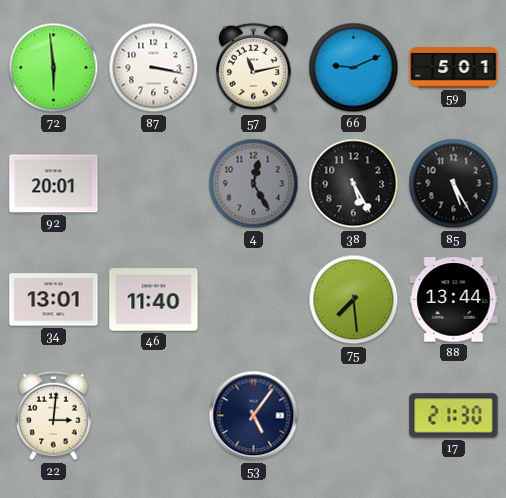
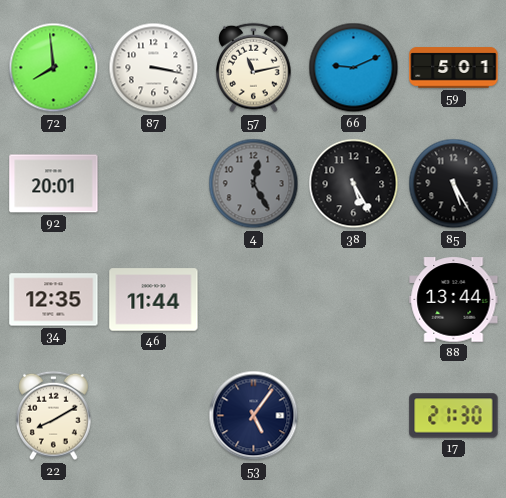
72: 5:59 -> 7:59 (54, 68)
34: 13:01 -> 12:35 (54, 300)
46: 11:40 -> 11:44 (154, 300)
75: 7:29 -> none (354, 300)
22: 3:01 -> 8:10 (54, 416)
